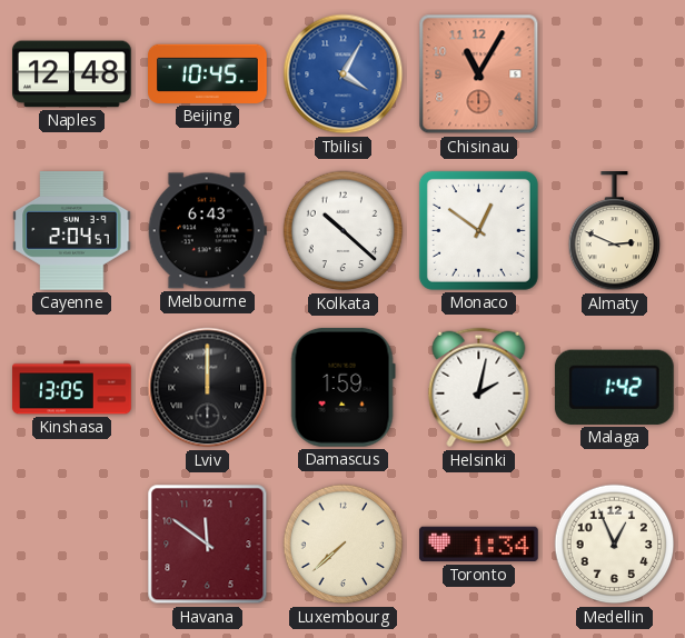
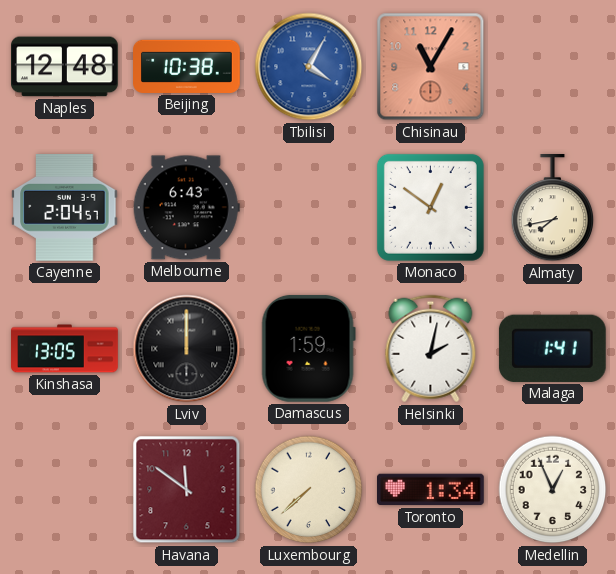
Beijing: 10:45 -> 10:38 (187, 66)
Kolkata: 10:22 -> none (344, 231)
Almaty: 2:49 -> 7:43 (553, 209)
Malaga: 1:42 -> 1:41 (552, 348)
